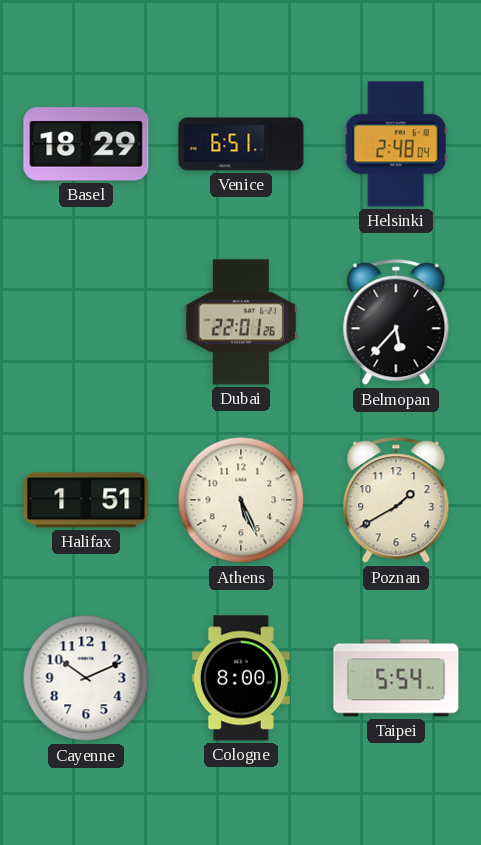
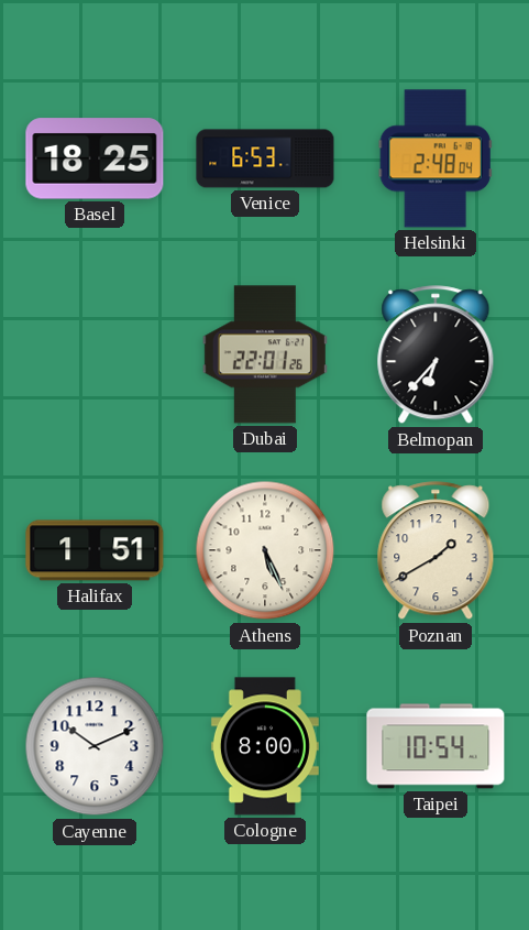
Basel: 18:29 -> 18:25 (95, 158)
Venice: 6:51 -> 6:53 (265, 158)
Belmopan: 5:37 -> 6:37 (436, 355)
Taipei: 5:54 -> 10:54 (436, 746)
